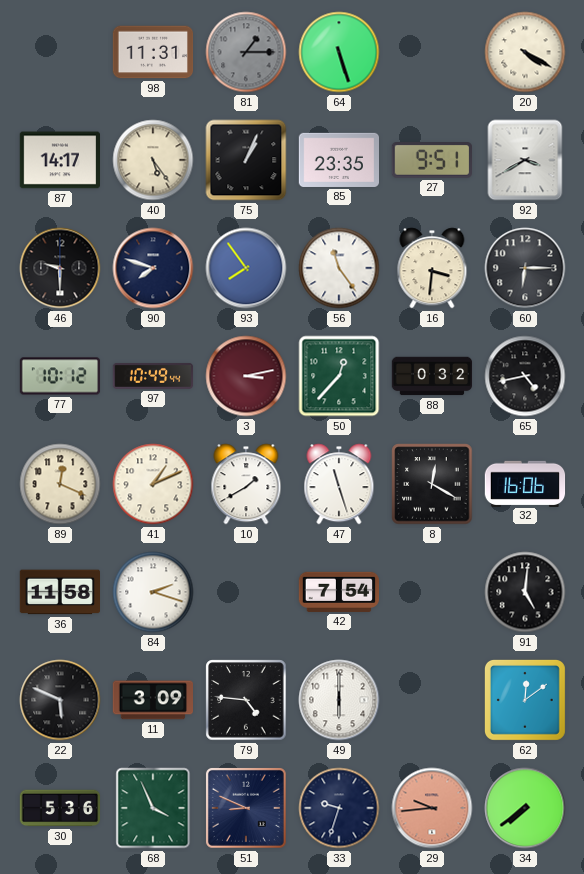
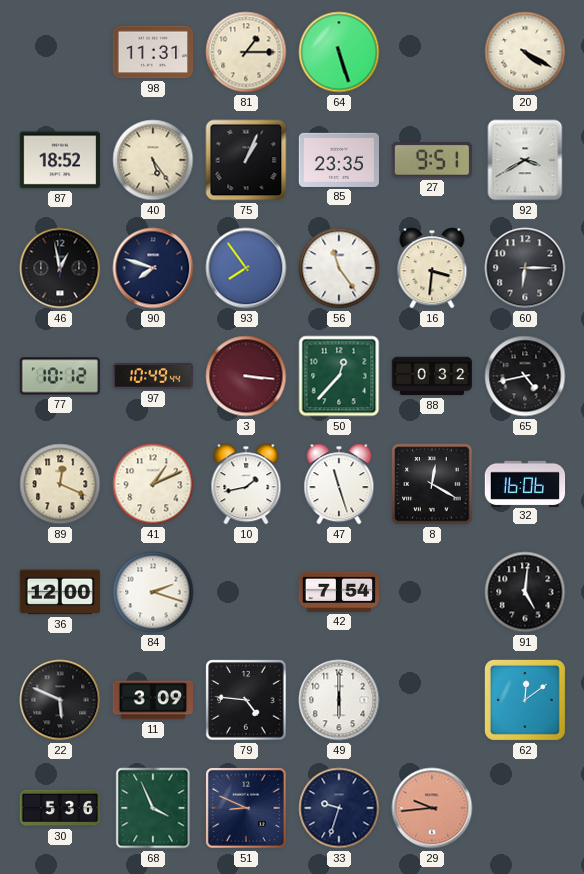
81 dial: grey -> cream (246, 52)
87: 14:17 -> 18:52 (59, 160)
46: 9:30 -> 12:58 (60, 268)
3: 3:13 -> 3:16 (246, 376)
10: 1:40 -> 1:43 (246, 484)
36: 11:58 -> 12:00 (59, 592)
34: 7:39 -> none (525, 808)
